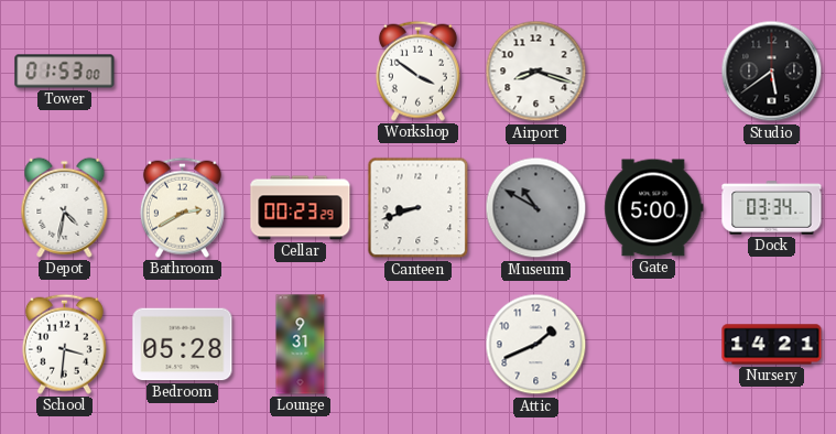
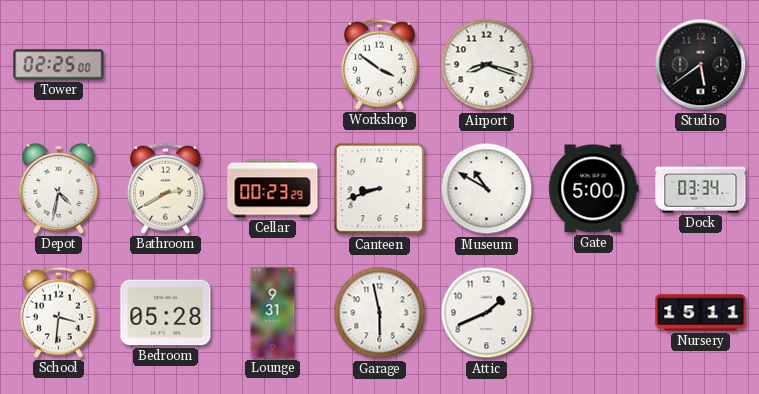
Tower: 01:53 -> 02:25 (59, 65)
Museum dial: grey -> white (487, 189)
Garage: none -> 5:58 (380, 313)
Nursery: 14:21 -> 15:11 (701, 313)
